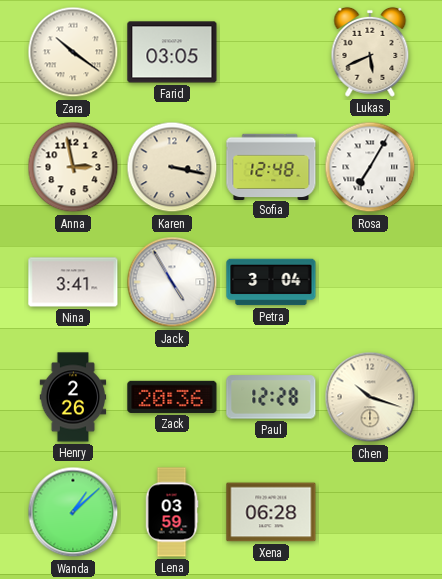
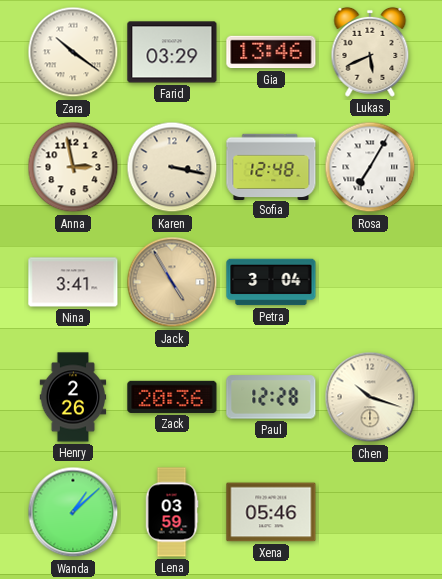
Farid: 03:05 -> 03:29 (172, 52)
Gia: none -> 13:46 (271, 52)
Jack dial: white -> champagne (172, 282)
Xena: 06:28 -> 05:46 (271, 512)
